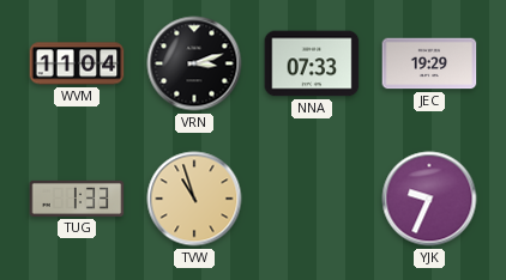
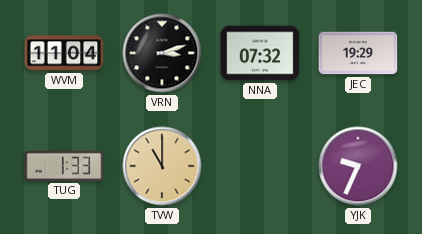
NNA: 07:33 -> 07:32 (260, 53)
TVW: 10:57 -> 11:00 (162, 166)
